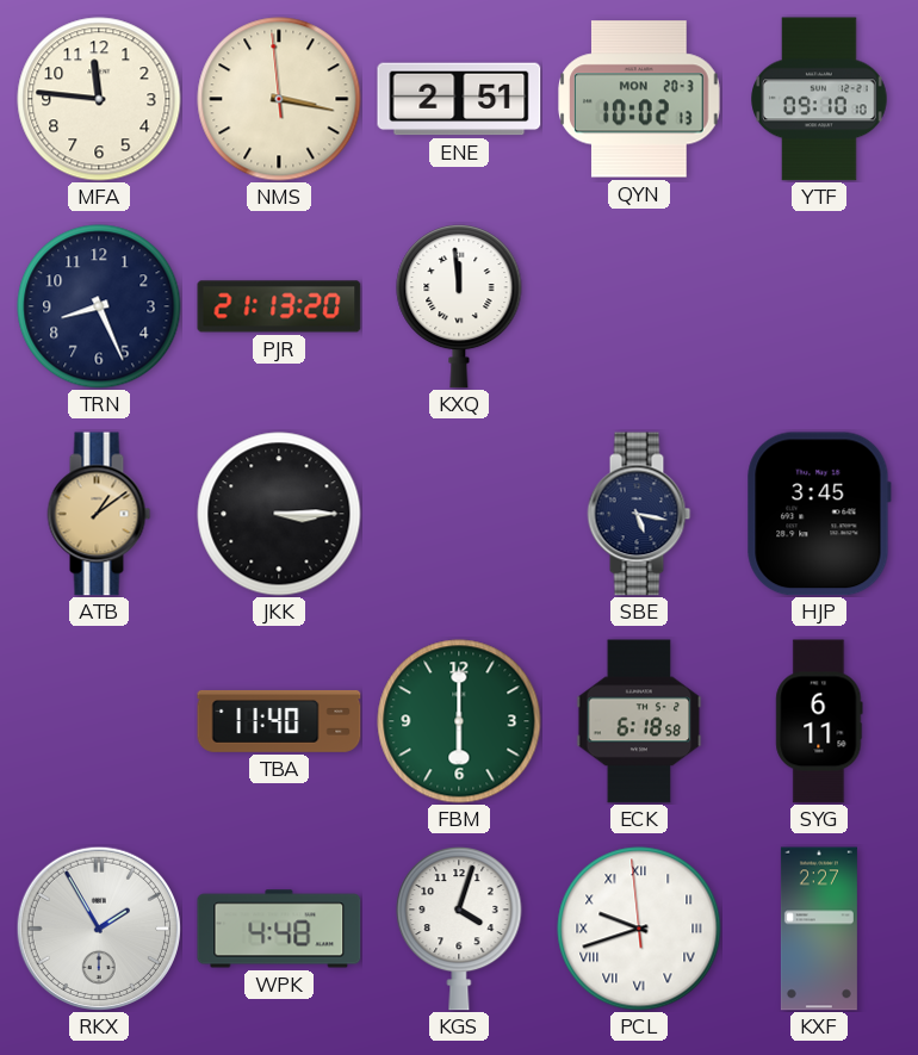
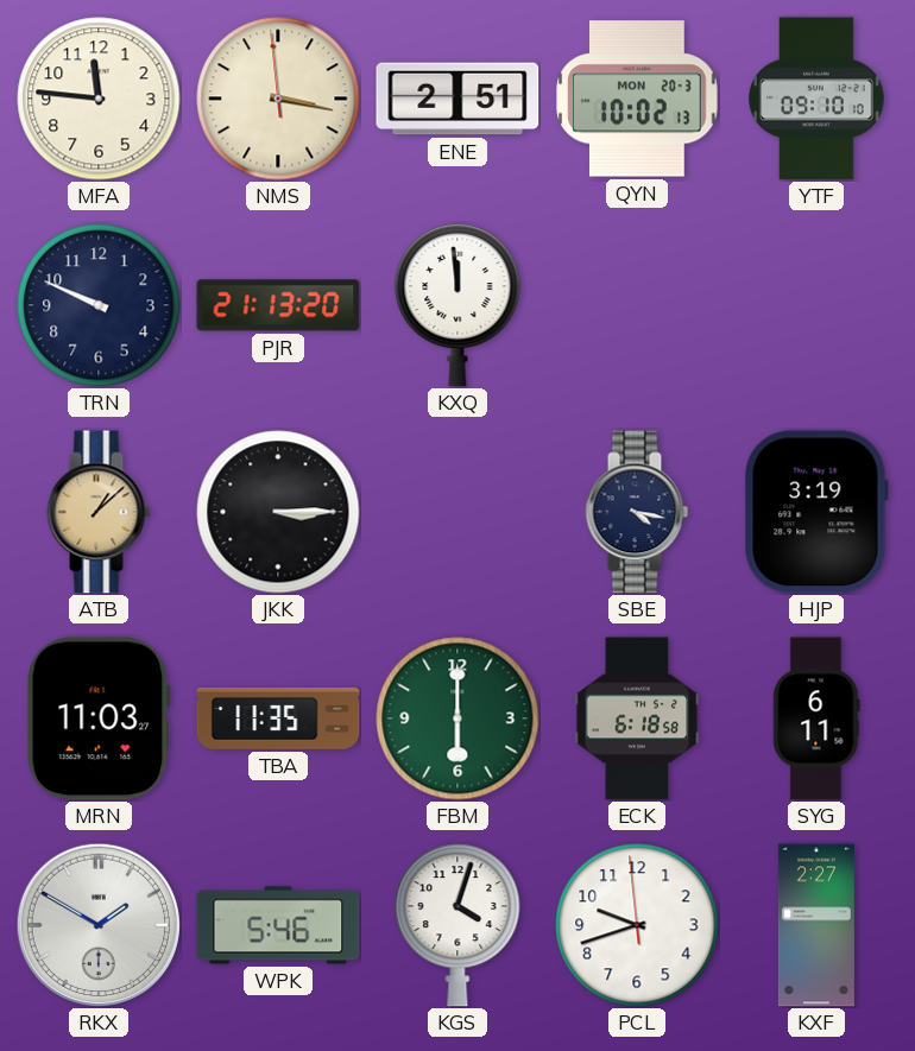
TRN: 8:26 -> 9:49 (99, 305)
ATB: 1:09 -> 1:08 (99, 512)
SBE: 5:17 -> 4:17 (637, 512)
HJP: 3:45 -> 3:19 (816, 512)
MRN: none -> 11:03 (99, 718)
TBA: 11:40 -> 11:35 (278, 718)
RKX: 1:55 -> 1:50 (97, 924)
WPK: 4:48 -> 5:46 (278, 925)
PCL numerals: Roman -> Arabic (637, 925)
